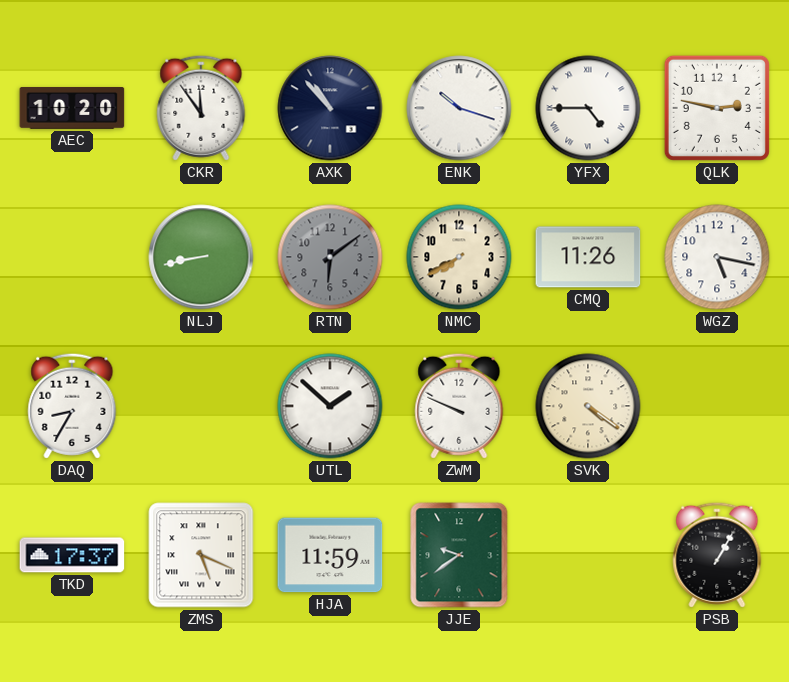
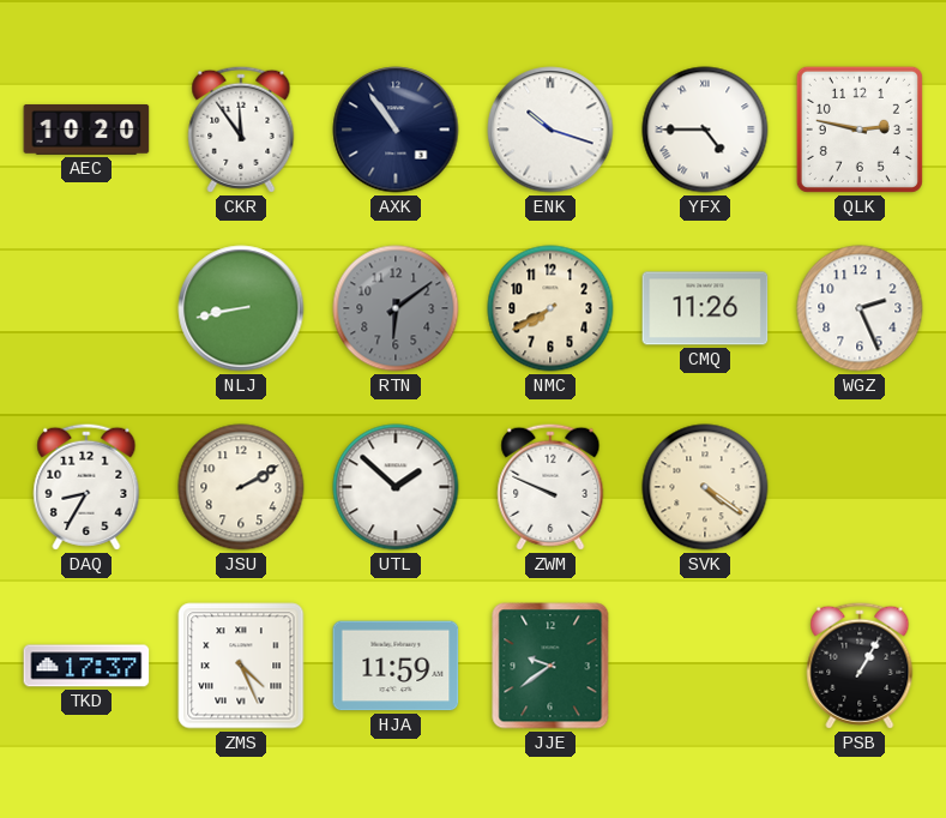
AXK: 10:53 -> 10:54 (396, 130)
WGZ: 5:17 -> 2:26 (860, 308)
JSU: none -> 2:10 (241, 487)
ZMS: 5:19 -> 4:26 (241, 666)
